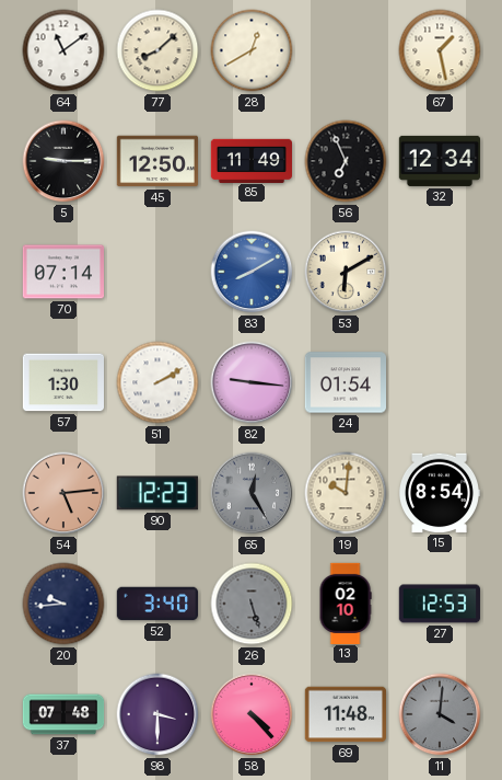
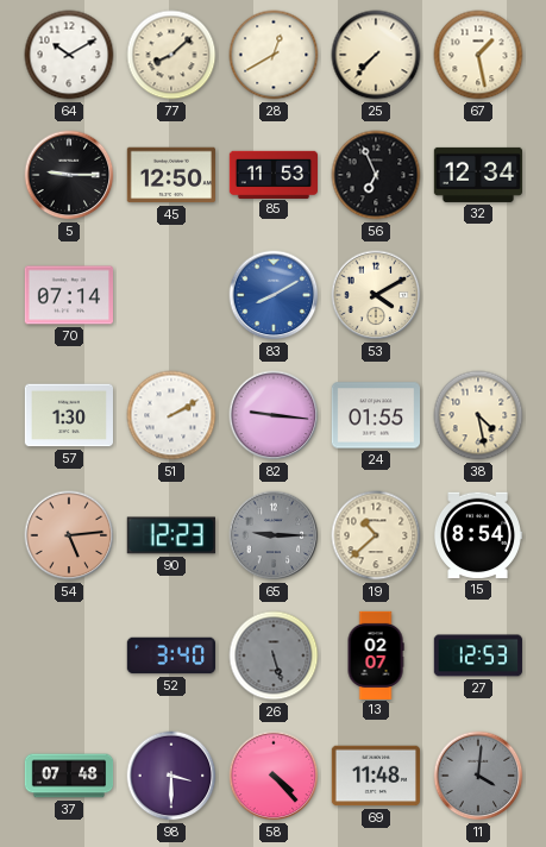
64: 11:09 -> 10:10 (69, 55)
25: none -> 7:37 (376, 55)
85: 11:49 -> 11:53 (272, 174)
53: 6:10 -> 4:10 (376, 295)
24: 01:54 -> 01:55 (375, 415)
38: none -> 4:28 (478, 415)
65: 12:25 -> 9:15 (274, 535)
19: 10:01 -> 10:38 (376, 535)
20: 9:44 -> none (63, 604)
13: 02:10 -> 02:07 (376, 654)
